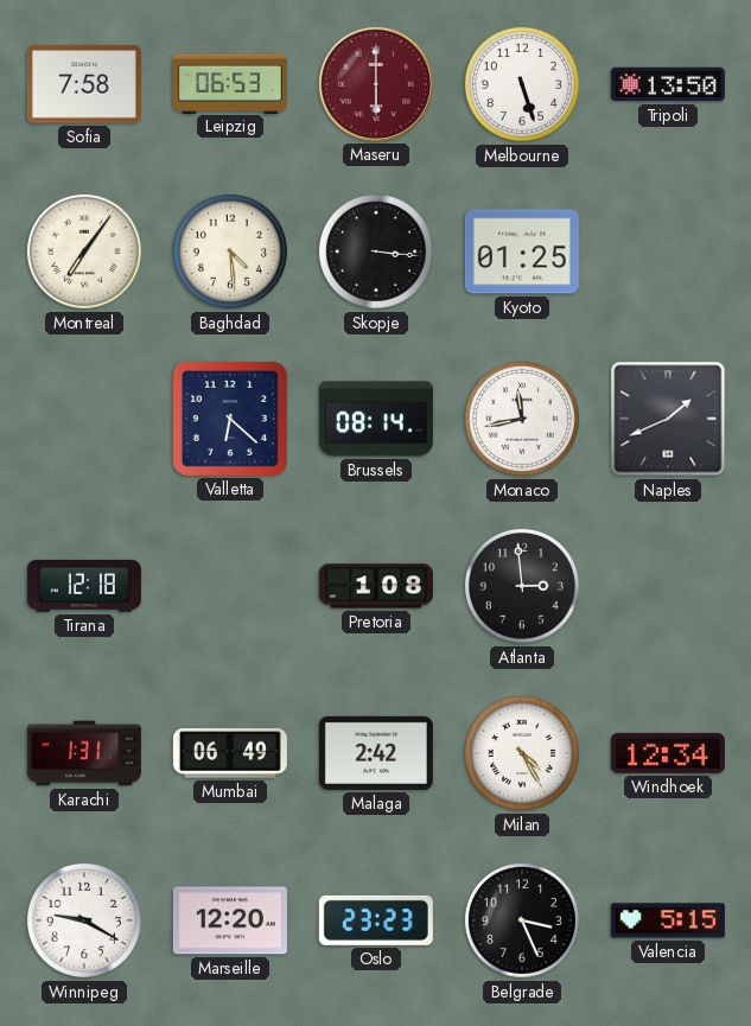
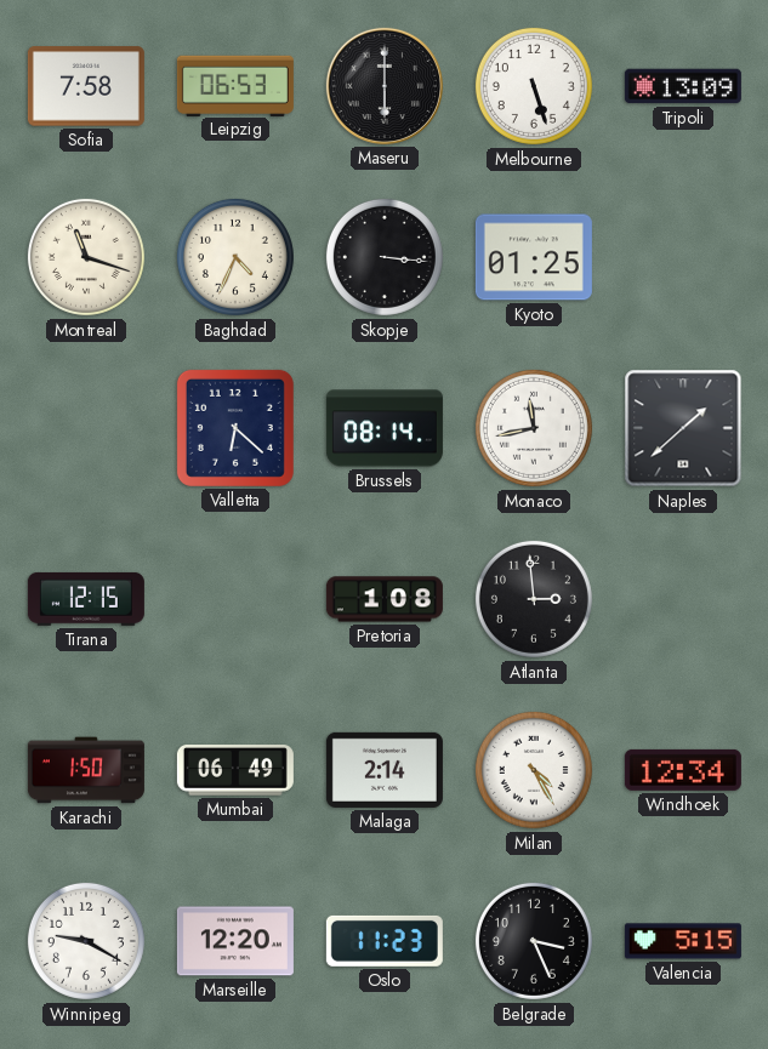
Maseru dial: burgundy -> black (385, 86)
Tripoli: 13:50 -> 13:09 (683, 86)
Montreal: 7:06 -> 11:18 (86, 257)
Baghdad: 4:29 -> 4:34 (235, 257)
Naples: 1:41 -> 1:38 (683, 428)
Tirana: 12:18 -> 12:15 (86, 599)
Karachi: 1:31 -> 1:50 (86, 770)
Malaga: 2:42 -> 2:14 (385, 770)
Oslo: 23:23 -> 11:23 (385, 941)
